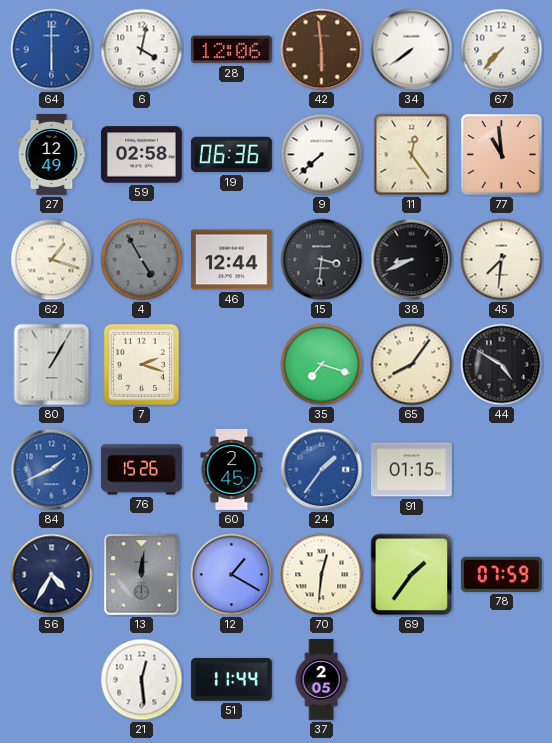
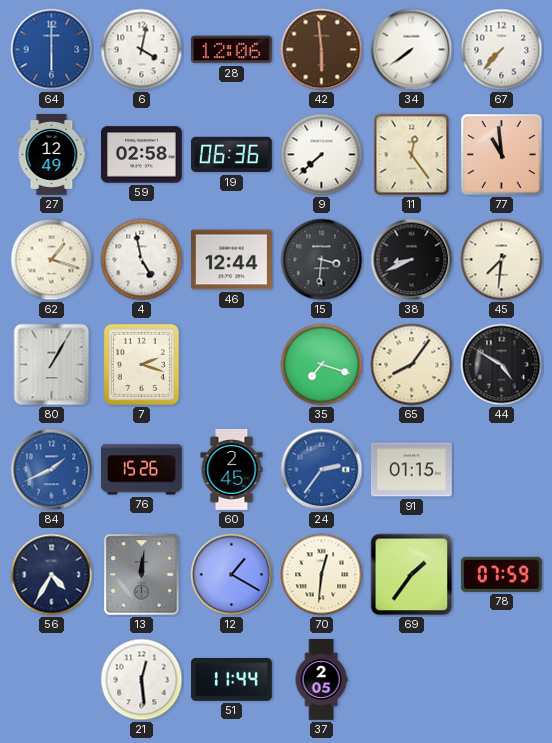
4: 4:55 -> 4:58 (142, 260)
4 dial: grey -> white (142, 260)
24: 1:36 -> 2:36 (322, 470)
